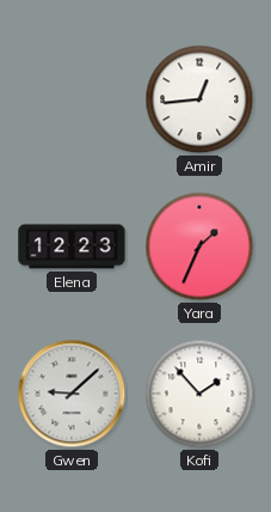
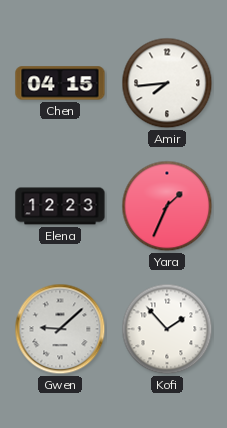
Chen: none -> 04:15 (60, 83)
Amir: 12:44 -> 7:44 (167, 83)
